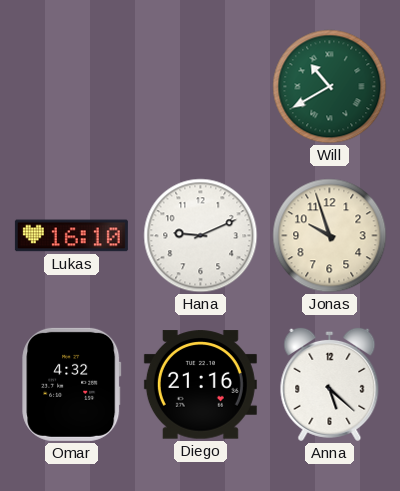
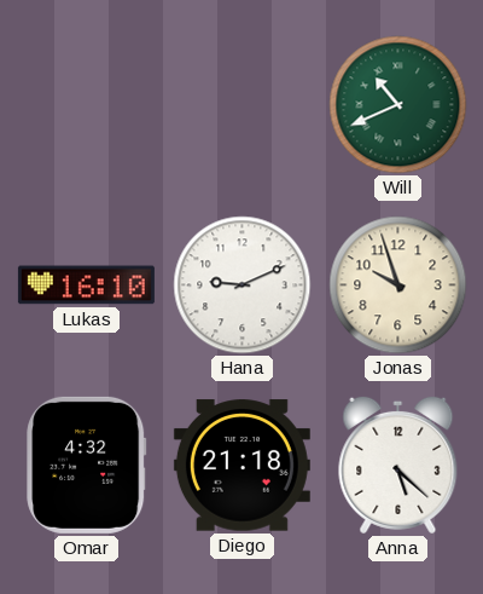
Will: 10:40 -> 10:41 (398, 105)
Diego: 21:16 -> 21:18 (241, 466)
